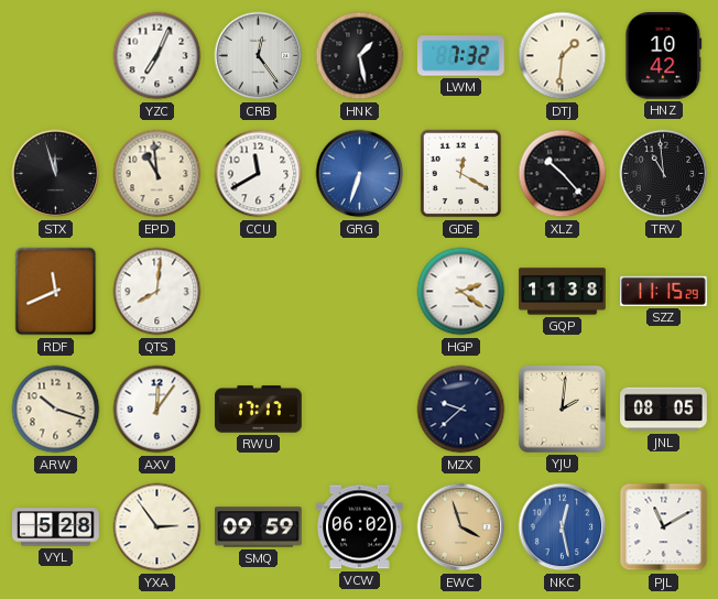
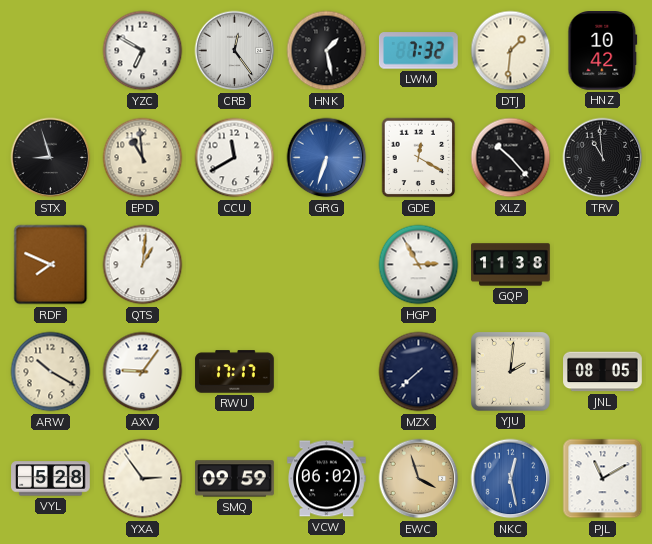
YZC: 7:04 -> 6:50 (143, 51)
STX: 11:57 -> 8:57 (51, 158)
RDF: 11:41 -> 7:49 (51, 265)
QTS: 8:01 -> 1:01 (143, 265)
HGP: 2:21 -> 2:55 (419, 265)
SZZ: 11:15 -> none (664, 291)
ARW: 10:18 -> 10:20 (51, 372)
AXV: 12:06 -> 9:06 (143, 372)
MZX: 9:38 -> 7:38 (419, 372)
